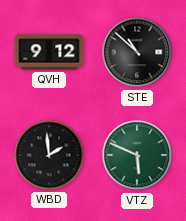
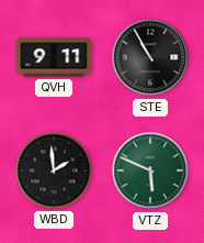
QVH: 9:12 -> 9:11 (54, 57)
STE: 10:52 -> 10:55 (150, 57)
